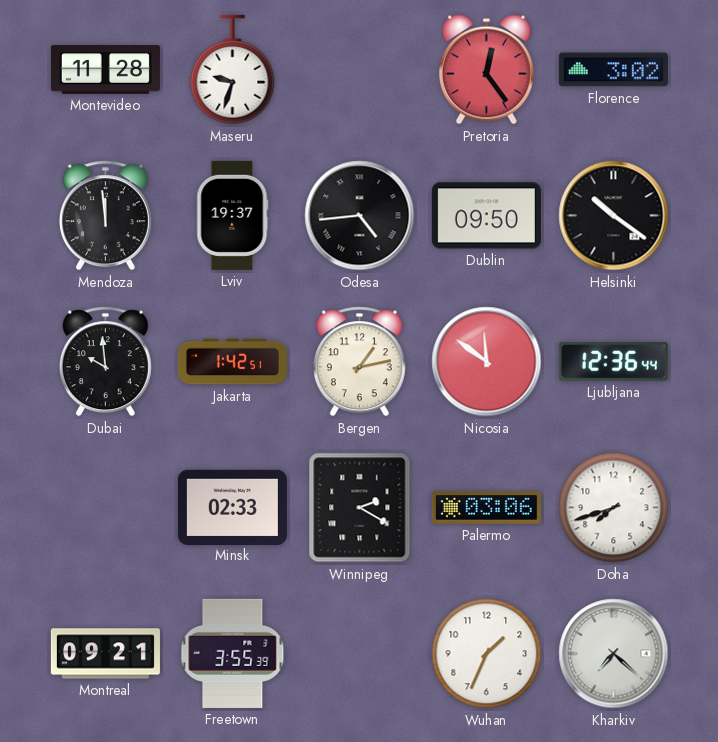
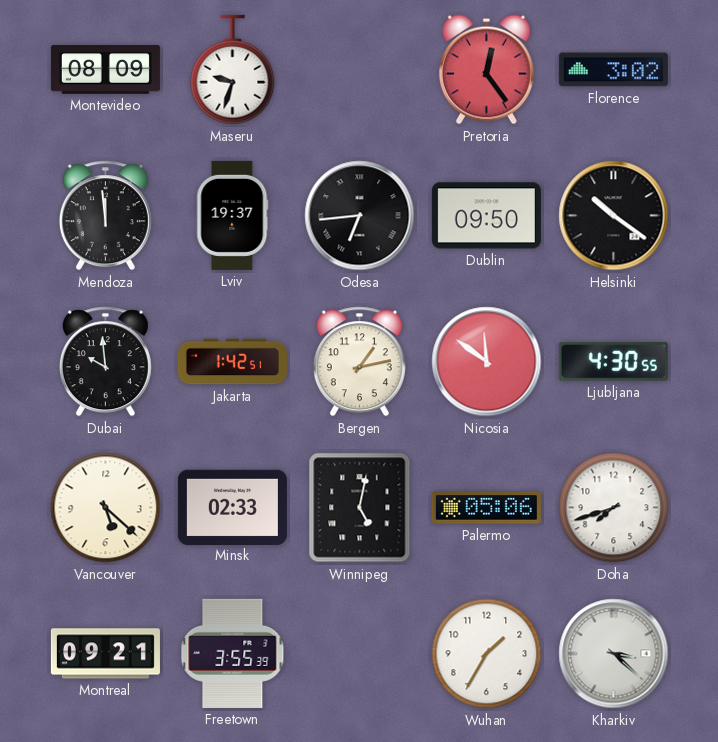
Montevideo: 11:28 -> 08:09 (105, 70)
Odesa: 4:44 -> 6:44 (360, 216)
Ljubljana: 12:36 -> 4:30 (613, 362)
Vancouver: none -> 5:22 (106, 508)
Winnipeg: 2:20 -> 5:02 (360, 508)
Palermo: 03:06 -> 05:06 (486, 508)
Wuhan: 1:34 -> 1:35 (487, 654)
Kharkiv: 7:22 -> 3:22 (614, 654)
